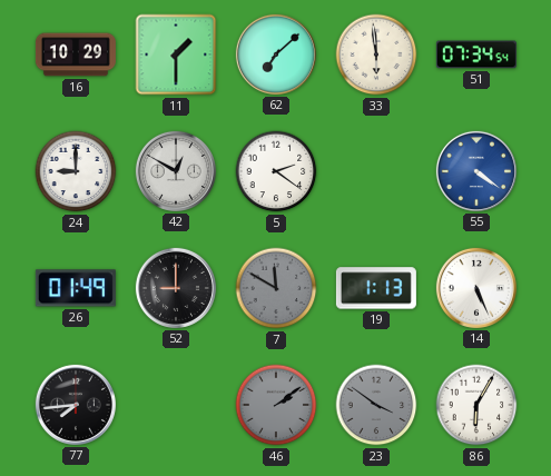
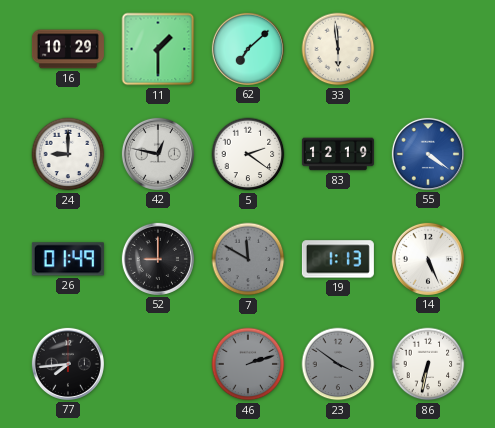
51: 07:34 -> none (476, 54)
42: 12:50 -> 12:47 (158, 154)
83: none -> 12:19 (338, 154)
46: 2:09 -> 2:12 (248, 364)
86: 6:05 -> 6:32 (428, 364)
